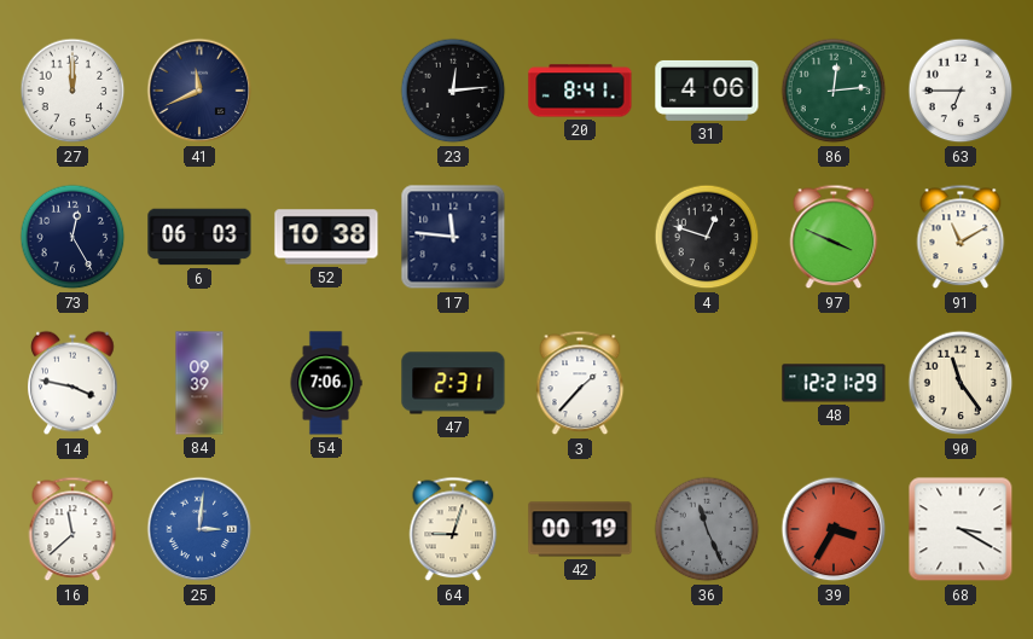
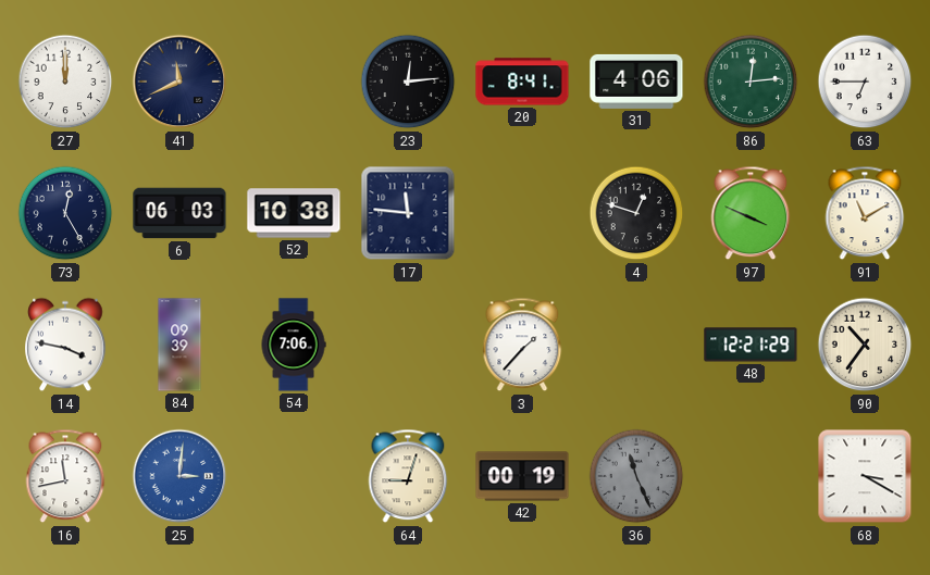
47: 2:31 -> none (453, 383)
90: 11:24 -> 10:36 (865, 345)
16: 11:38 -> 11:43 (65, 476)
39: 3:35 -> none (834, 529)
